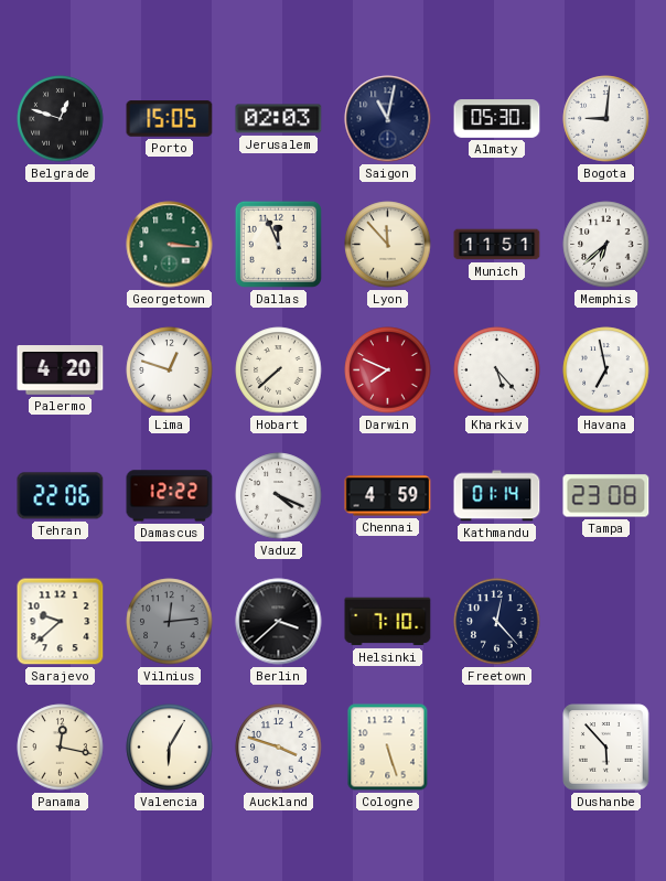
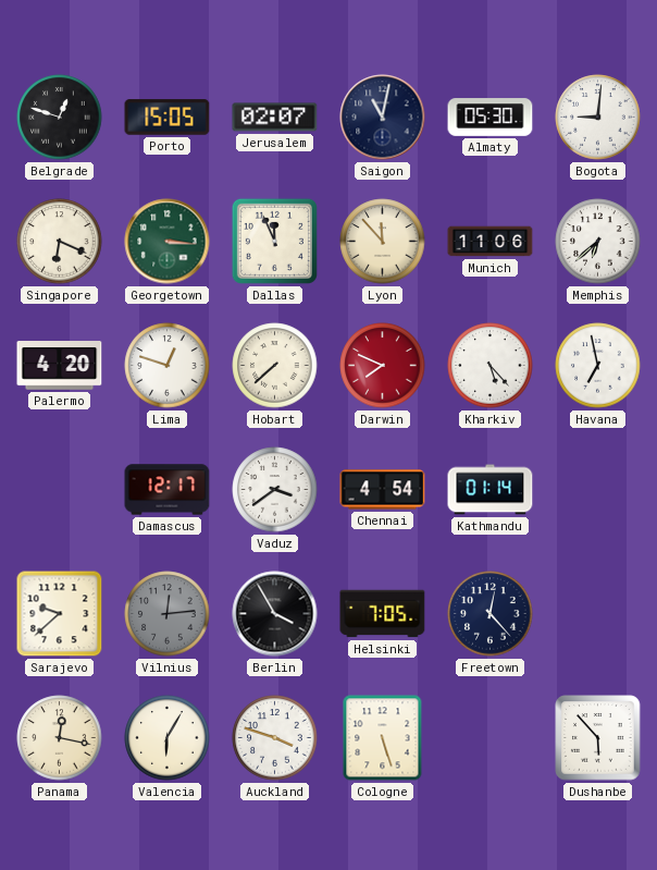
Jerusalem: 02:03 -> 02:07 (275, 118)
Singapore: none -> 6:19 (60, 242)
Munich: 11:51 -> 11:06 (491, 242)
Tehran: 22:06 -> none (61, 496)
Damascus: 12:22 -> 12:17 (168, 490)
Vaduz: 4:19 -> 3:39 (275, 490)
Chennai: 4:59 -> 4:54 (383, 490)
Tampa: 23:08 -> none (606, 496)
Berlin: 3:38 -> 3:55 (275, 614)
Helsinki: 7:10 -> 7:05 (383, 614)
